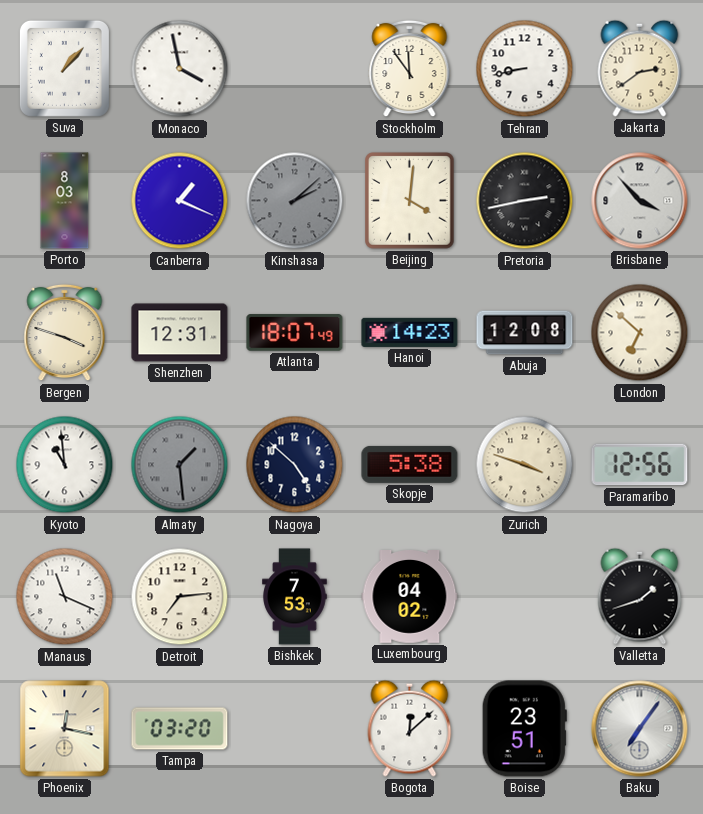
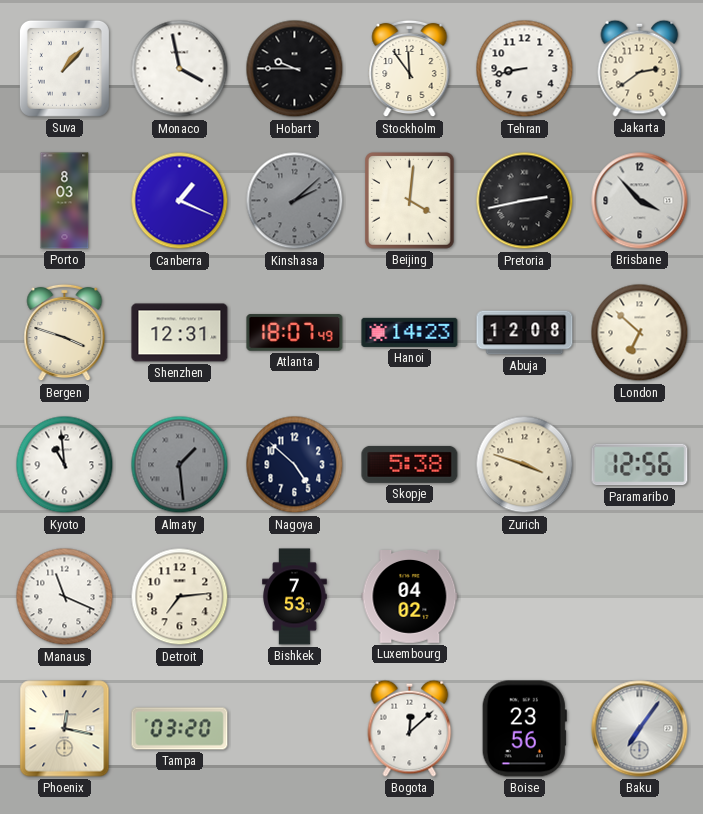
Hobart: none -> 9:45 (295, 69)
Valletta: 1:42 -> none (640, 596)
Boise: 23:51 -> 23:56 (524, 729)
